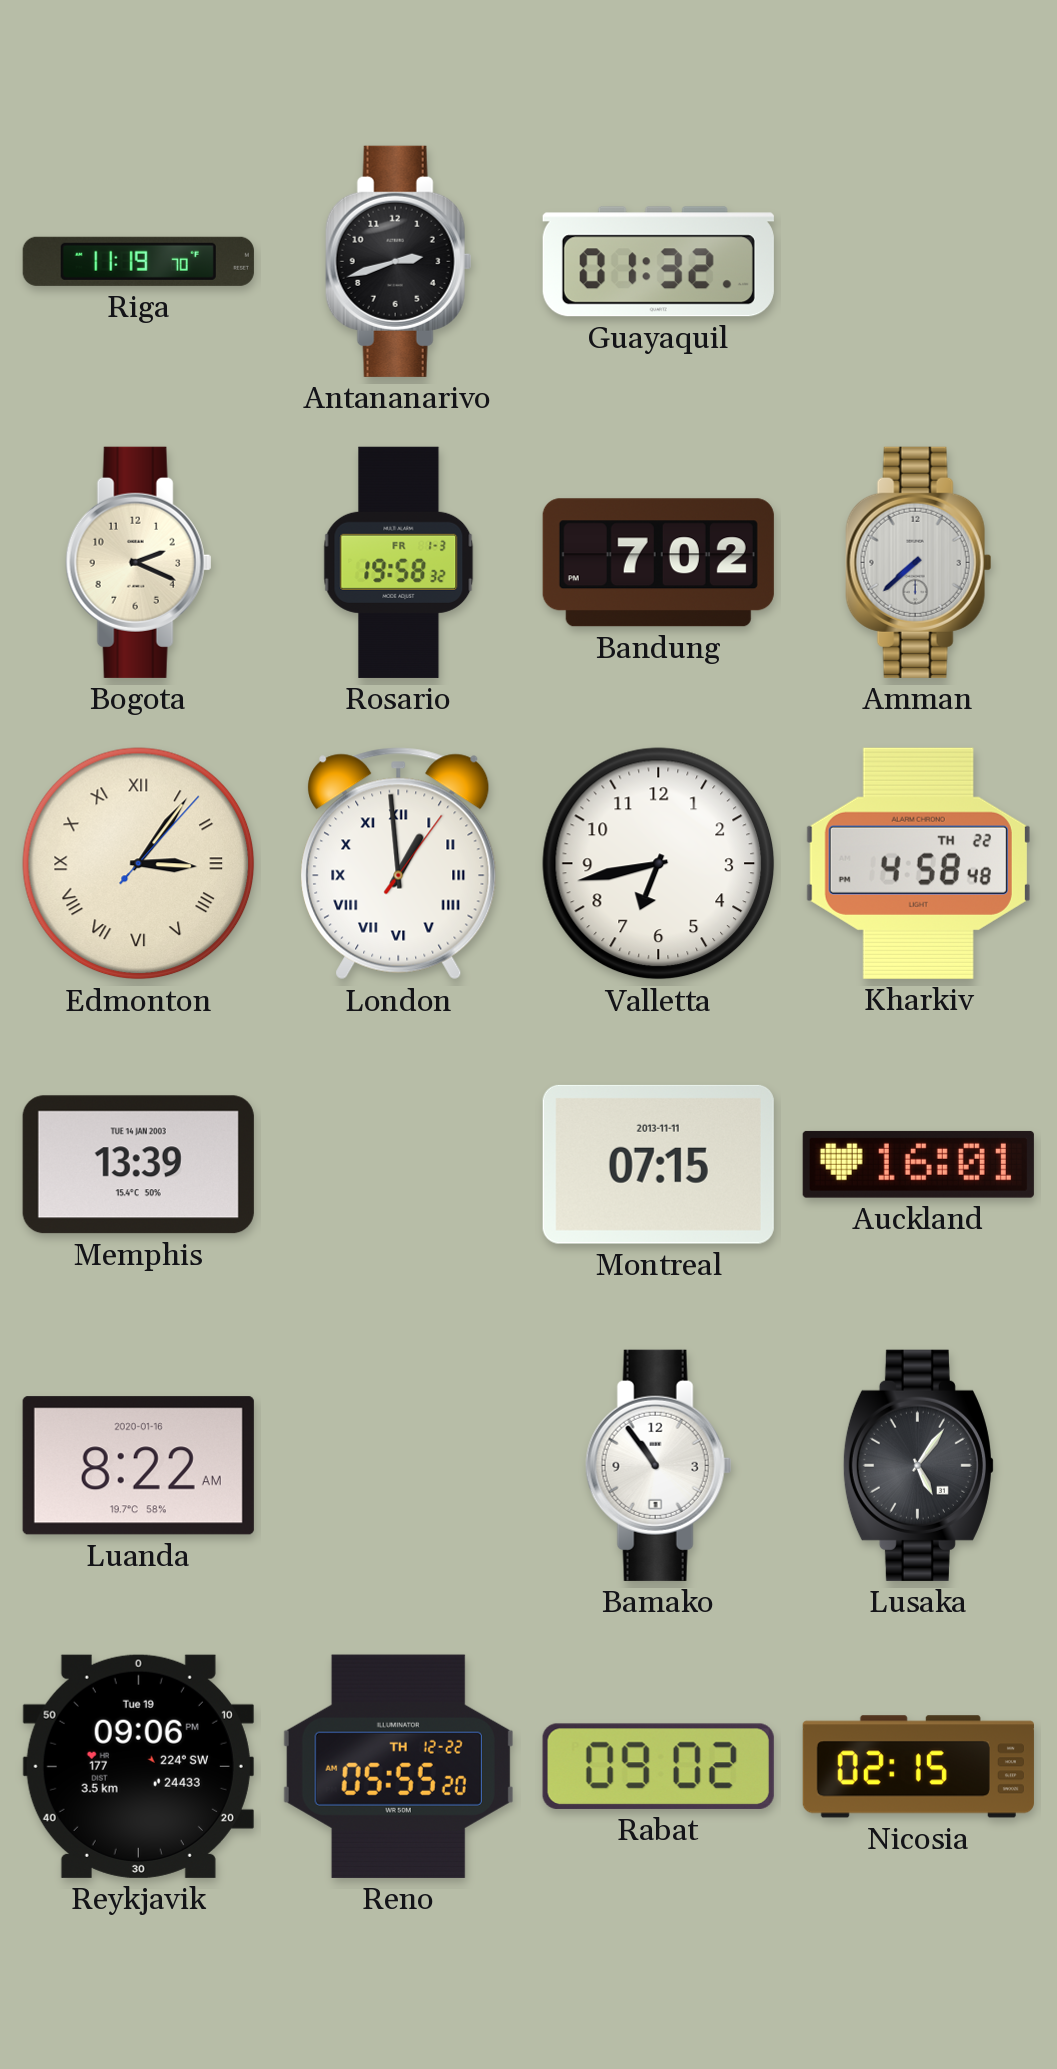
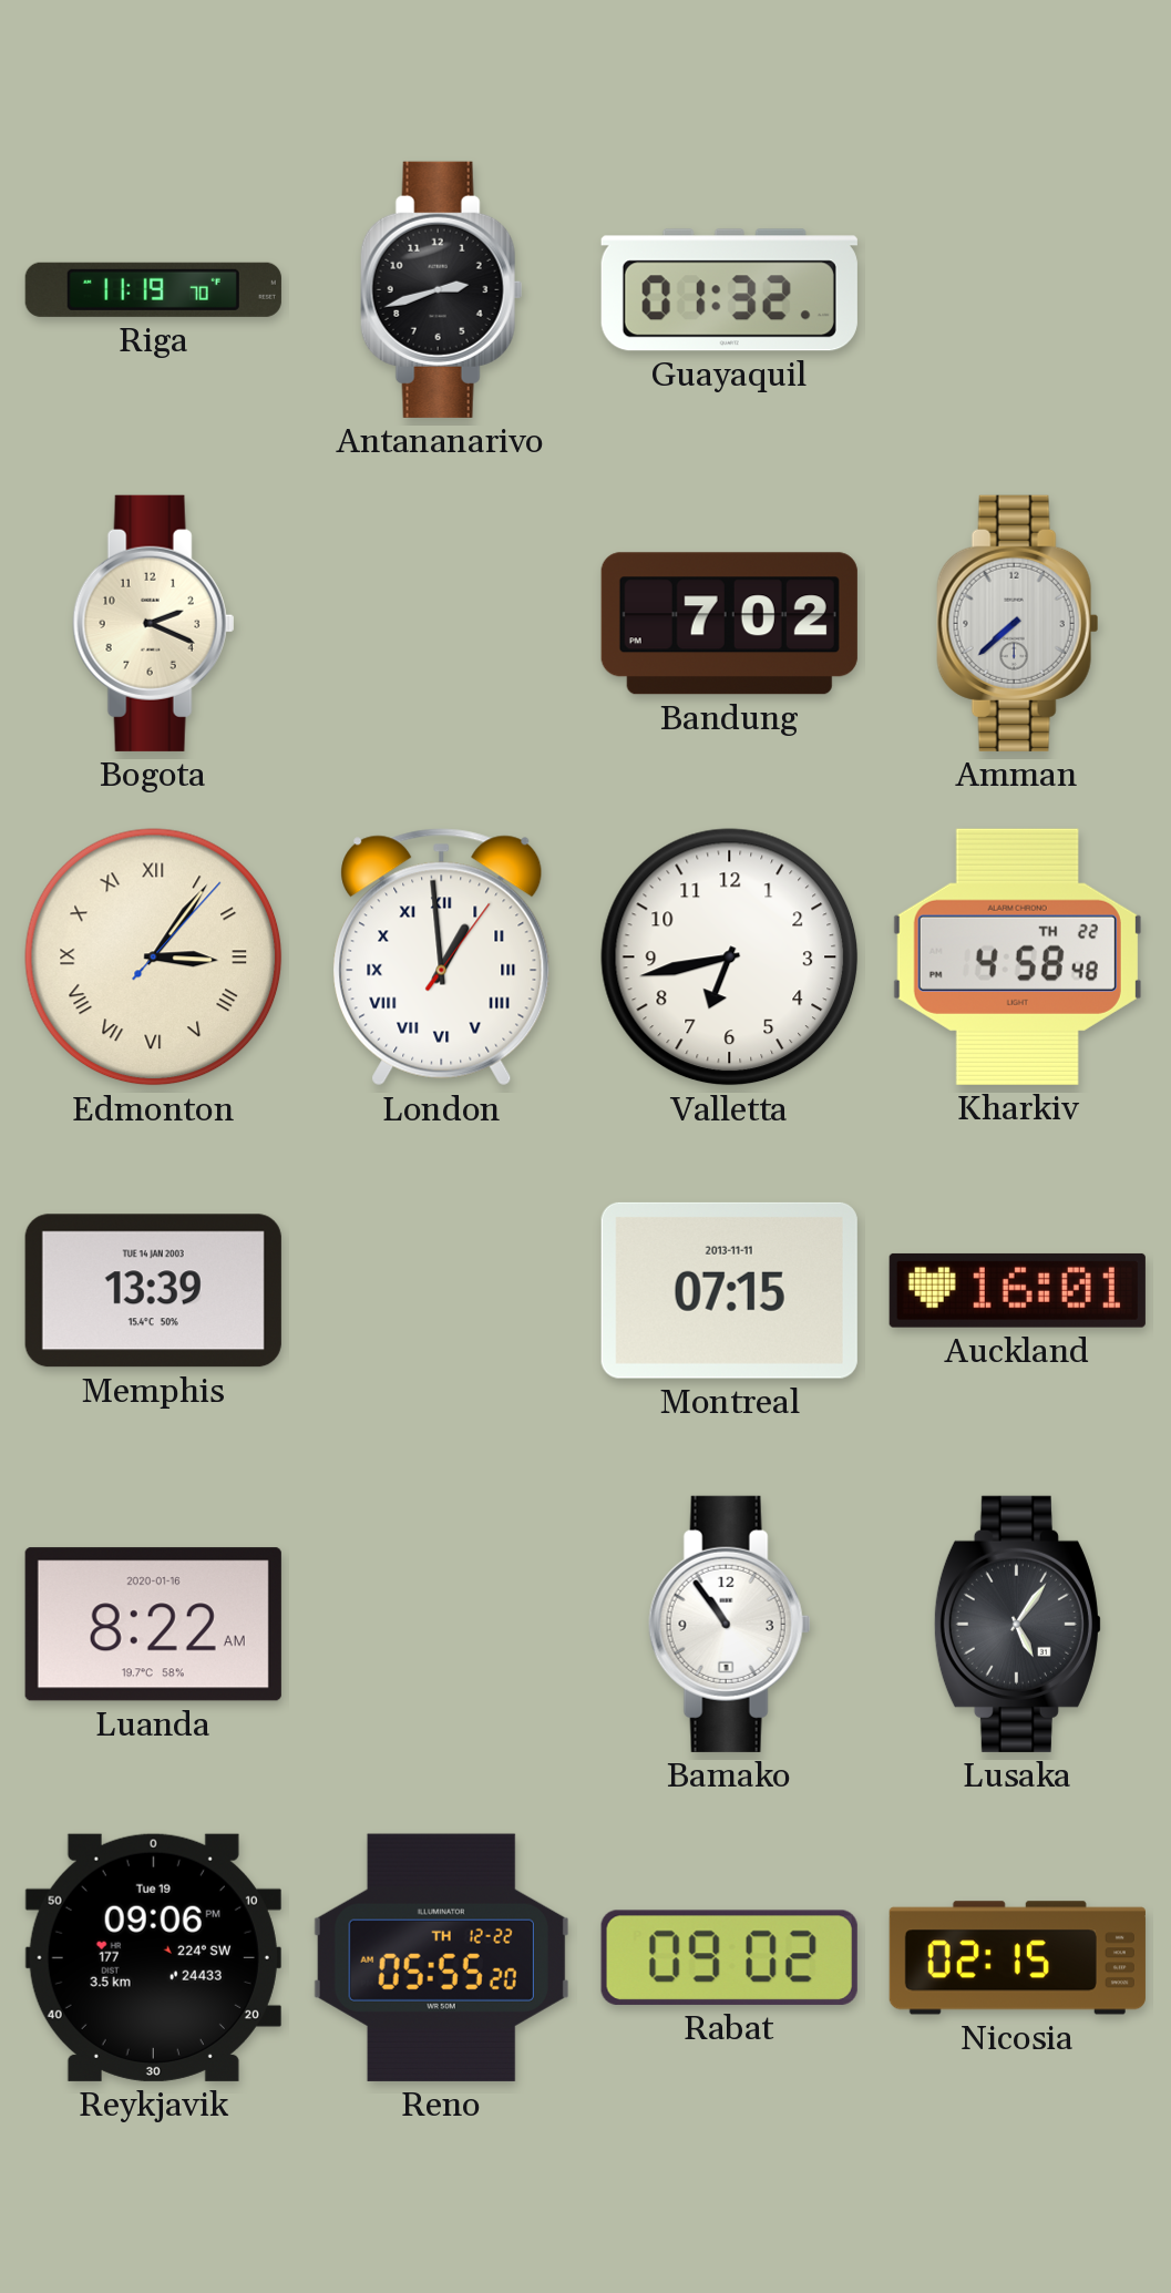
Rosario: 19:58 -> none (399, 562)
